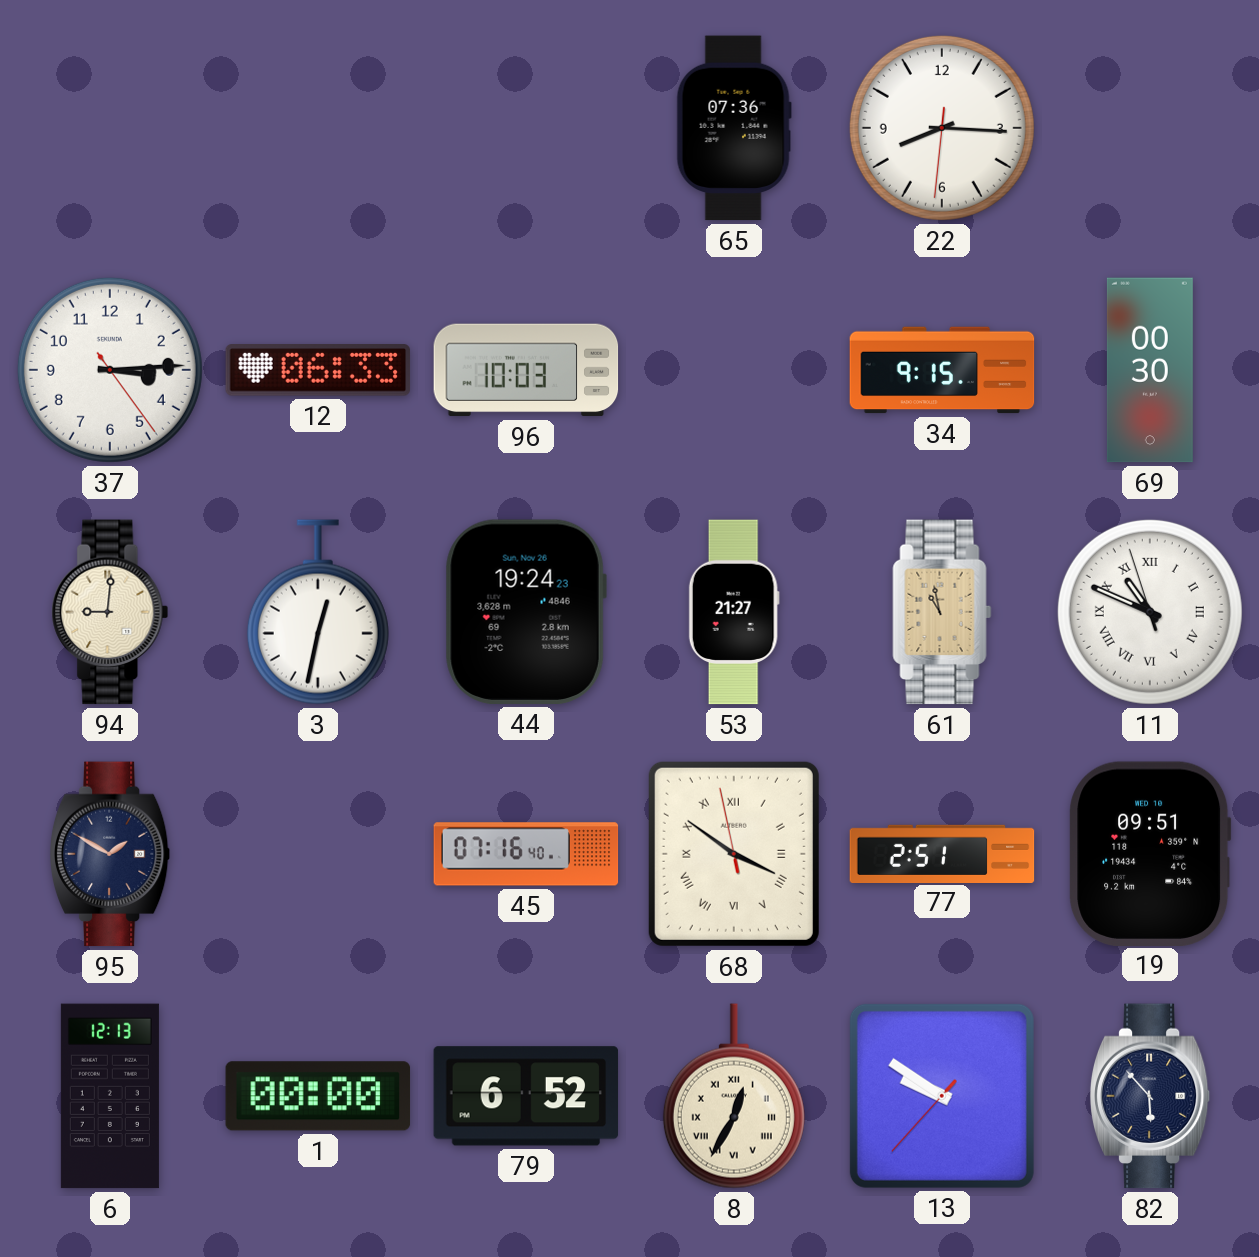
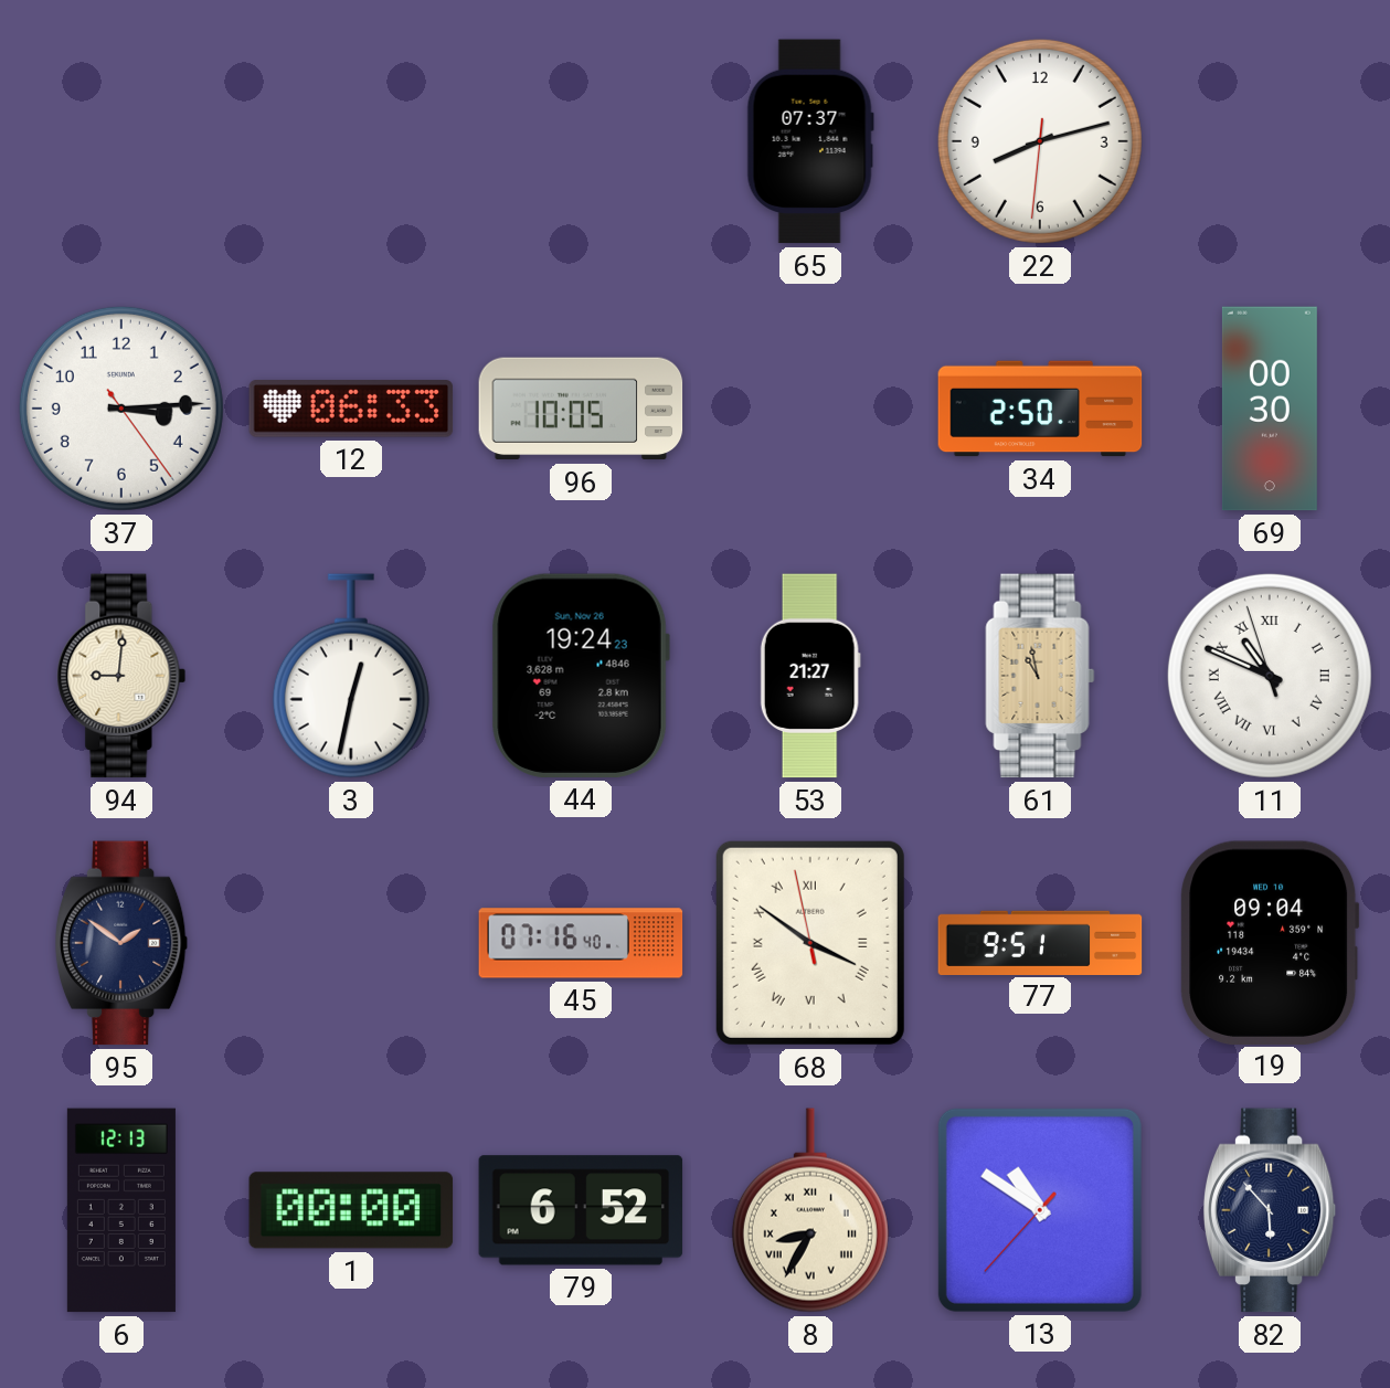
65: 07:36 -> 07:37 (810, 141)
22: 8:15 -> 8:12 (1040, 141)
96: 10:03 -> 10:05 (581, 409)
34: 9:15 -> 2:50 (1040, 409)
95: 1:50 -> 1:51 (121, 943)
77: 2:51 -> 9:51 (1040, 942)
19: 09:51 -> 09:04 (1270, 942)
8: 12:35 -> 8:35 (810, 1210)
13: 9:50 -> 10:50 (1040, 1210)
